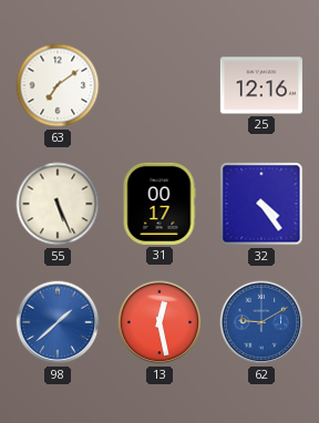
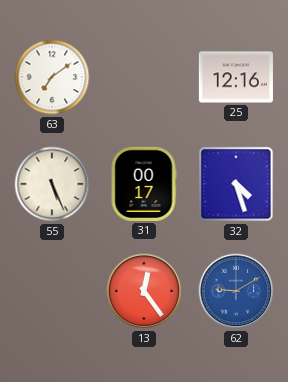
32: 4:24 -> 4:27 (236, 184)
98: 1:38 -> none (58, 322)
13: 12:28 -> 12:24 (144, 291)
